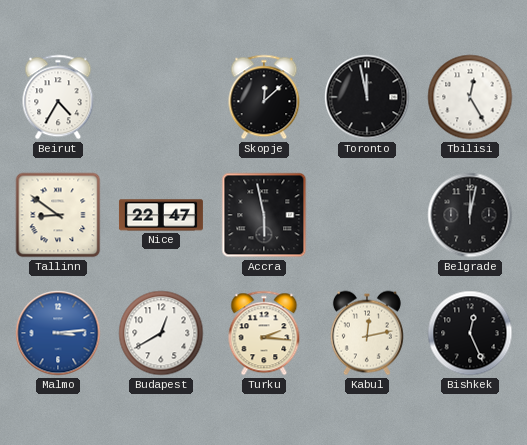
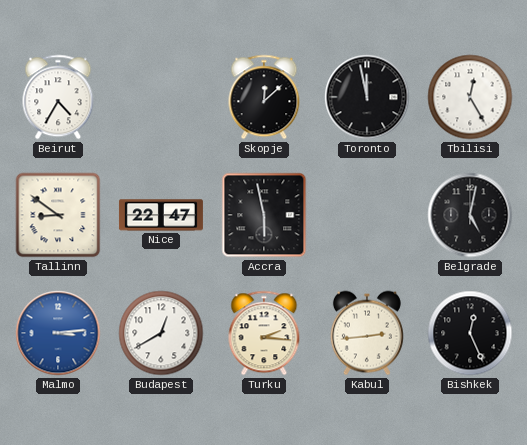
Belgrade: 12:02 -> 5:02 (470, 215)
Kabul: 12:13 -> 2:44 (367, 333)
